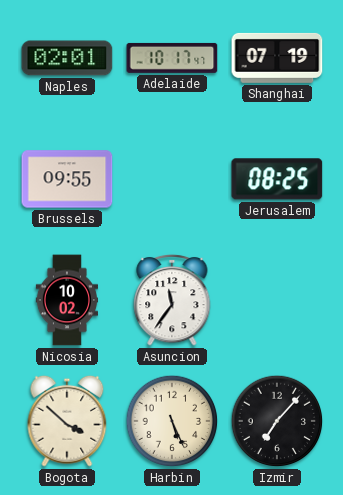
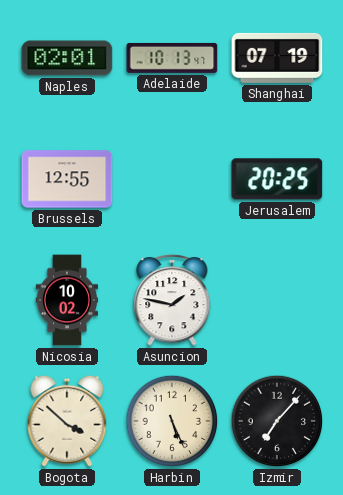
Adelaide: 10:17 -> 10:13 (172, 58)
Brussels: 09:55 -> 12:55 (67, 179)
Jerusalem: 08:25 -> 20:25 (277, 179)
Asuncion: 11:36 -> 1:47 (172, 300)
